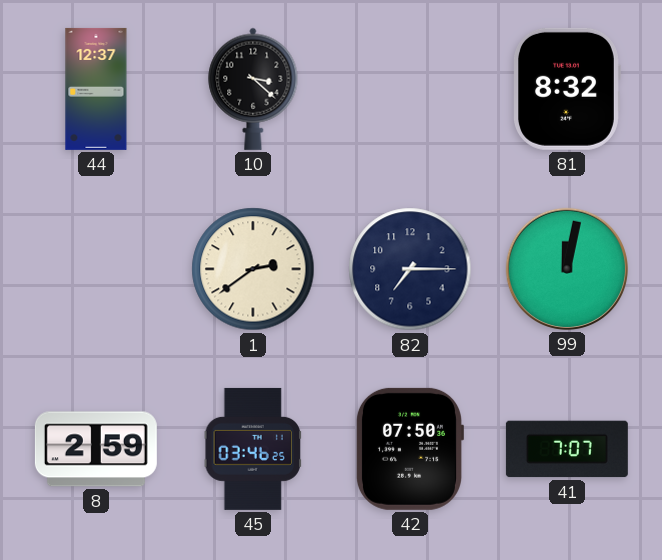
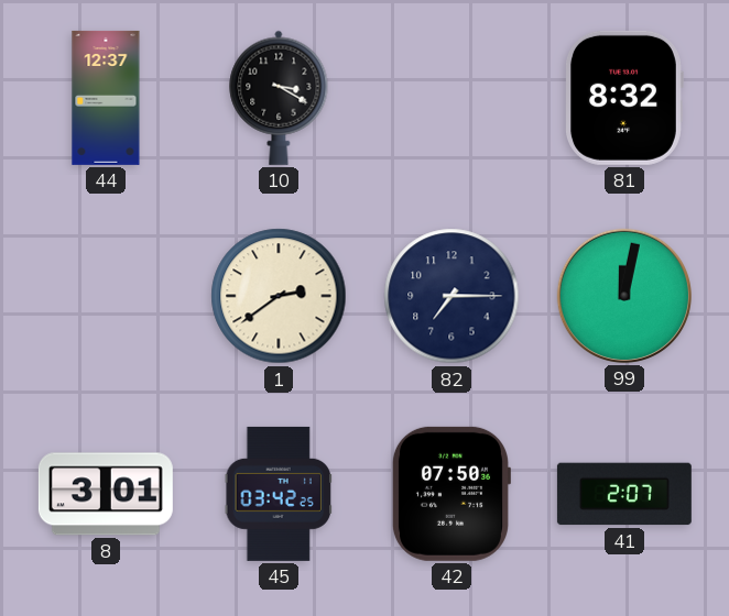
10: 3:22 -> 3:20 (279, 98)
8: 2:59 -> 3:01 (106, 494)
45: 03:46 -> 03:42 (278, 494)
41: 7:07 -> 2:07 (624, 494)
